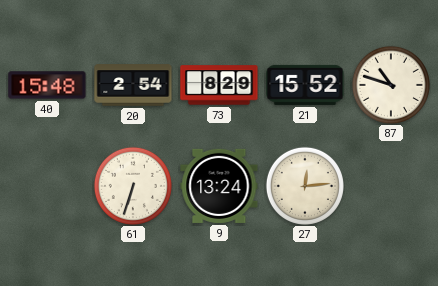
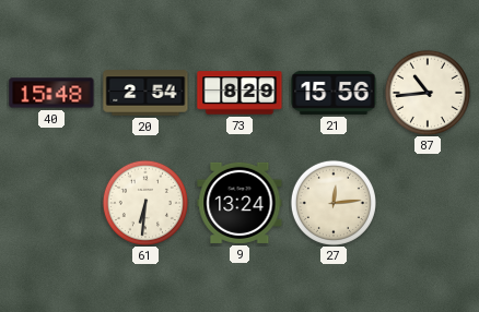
21: 15:52 -> 15:56 (334, 93)
87: 10:48 -> 10:44 (428, 93)
61: 6:33 -> 6:31 (145, 203)
